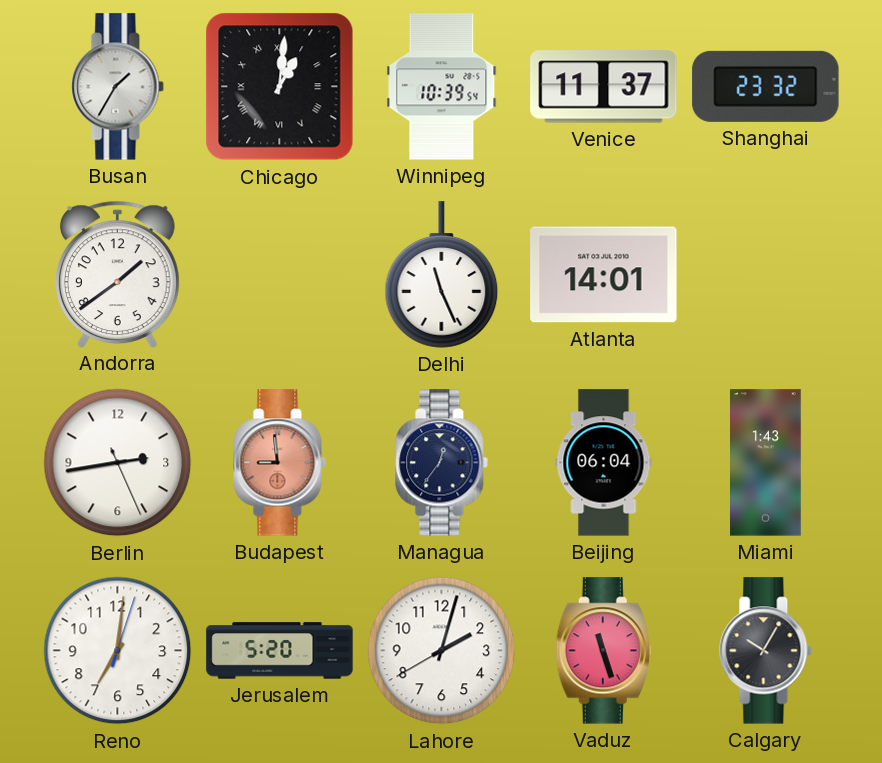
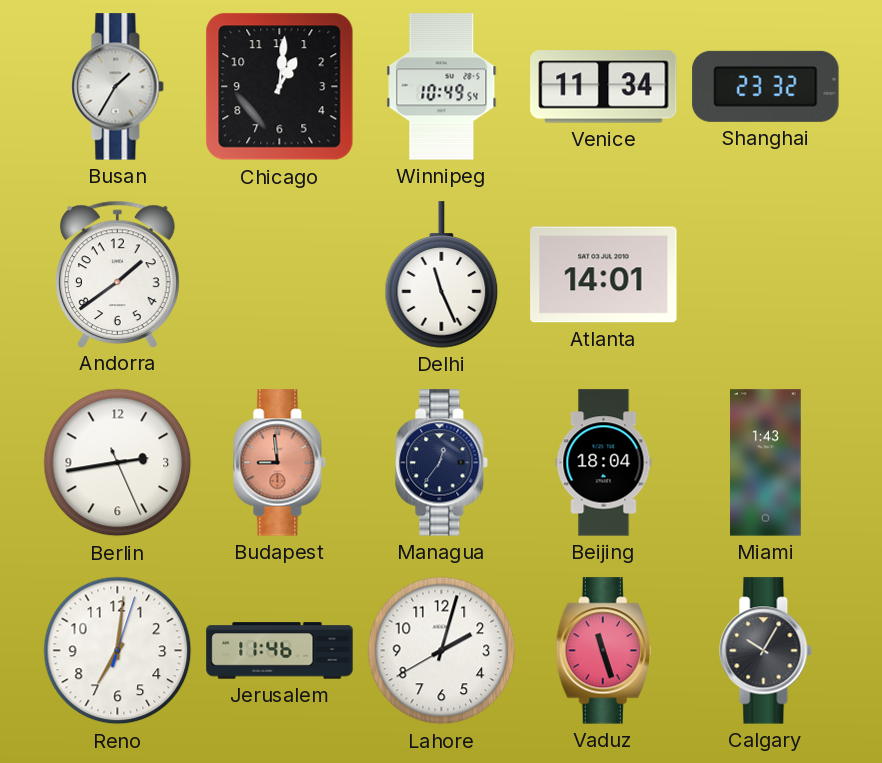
Chicago numerals: Roman -> Arabic (280, 87)
Winnipeg: 10:39 -> 10:49 (442, 87)
Venice: 11:37 -> 11:34 (604, 87)
Beijing: 06:04 -> 18:04 (604, 463)
Jerusalem: 5:20 -> 11:46 (280, 651)
